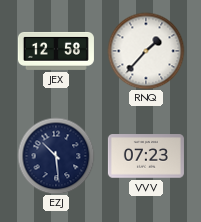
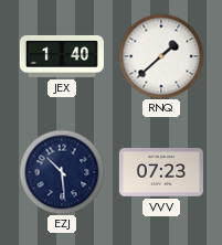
JEX: 12:58 -> 1:40 (62, 56)
RNQ: 1:37 -> 1:38 (161, 56)
